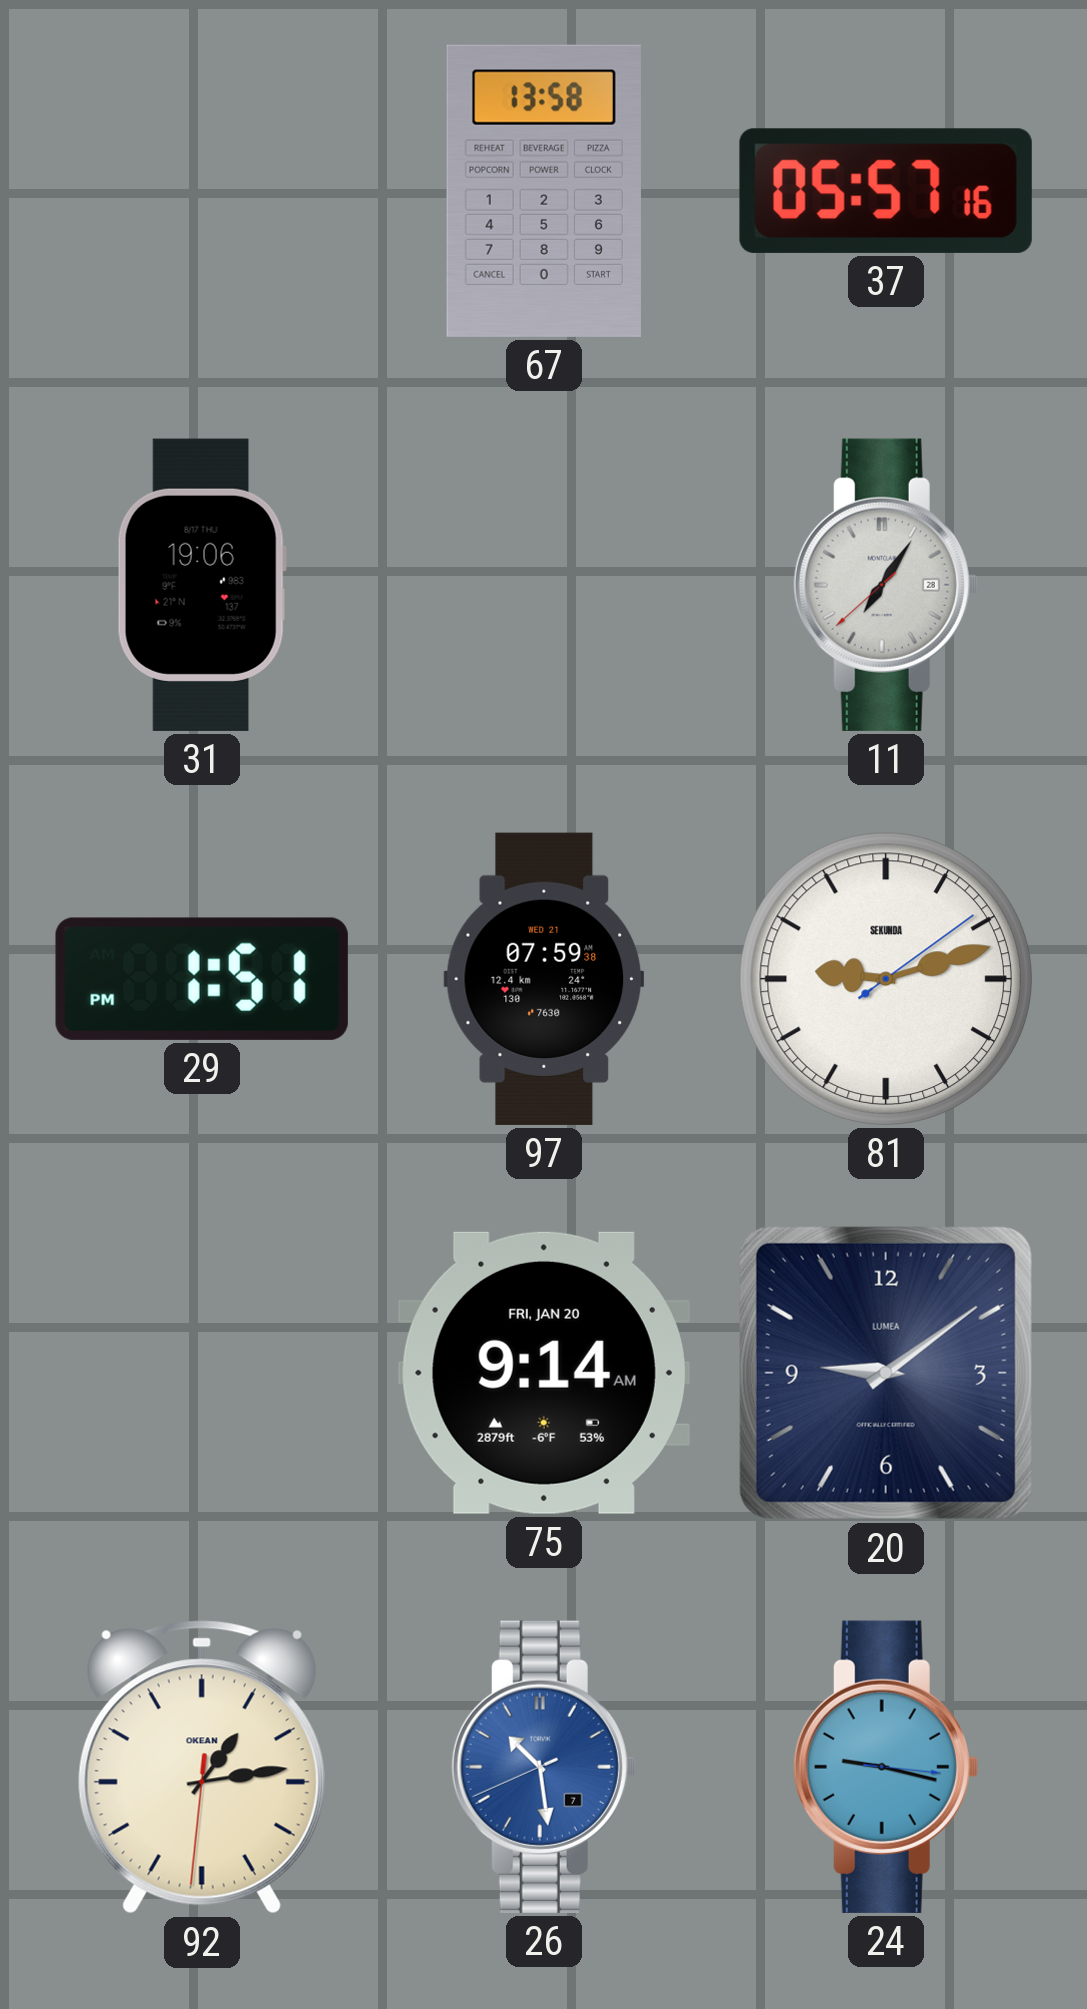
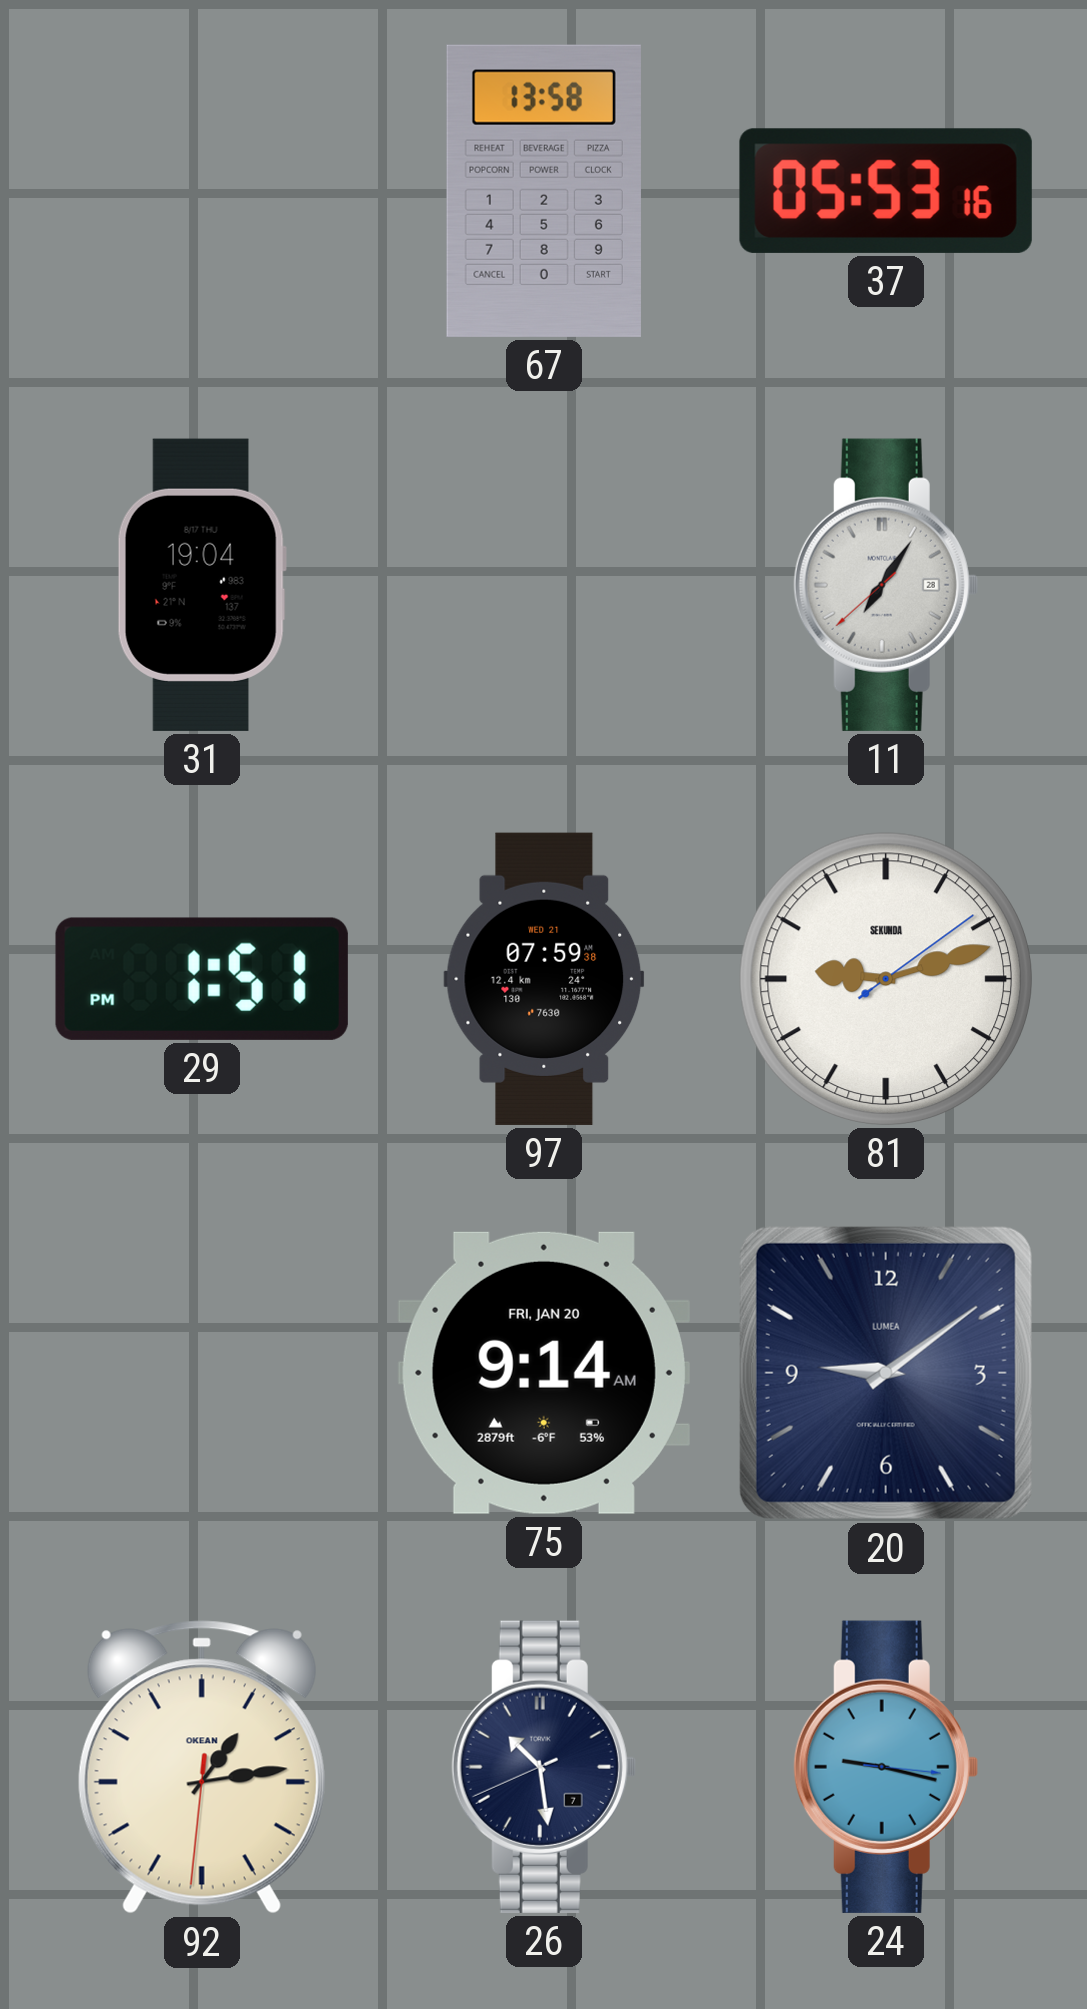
37: 05:57 -> 05:53 (886, 191)
31: 19:06 -> 19:04 (202, 585)
26 dial: blue -> navy (544, 1767)
